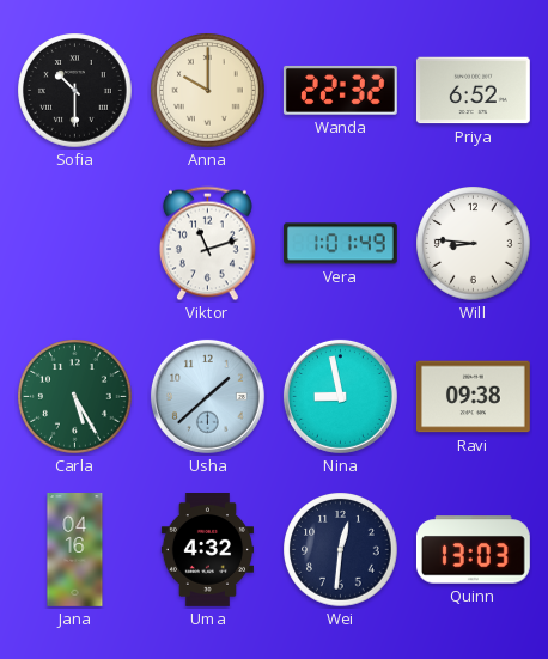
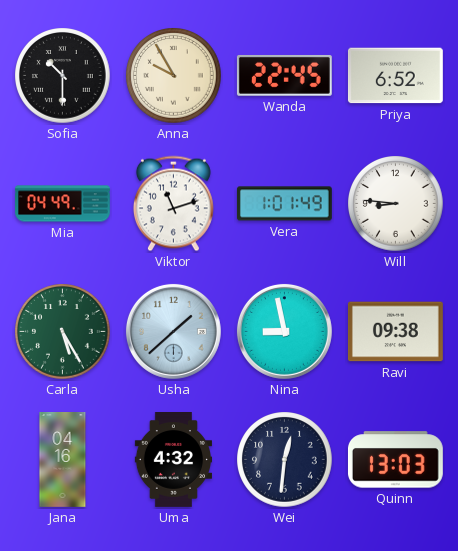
Anna: 10:00 -> 9:55 (174, 76)
Wanda: 22:32 -> 22:45 (284, 76)
Mia: none -> 04:49 (63, 204)
